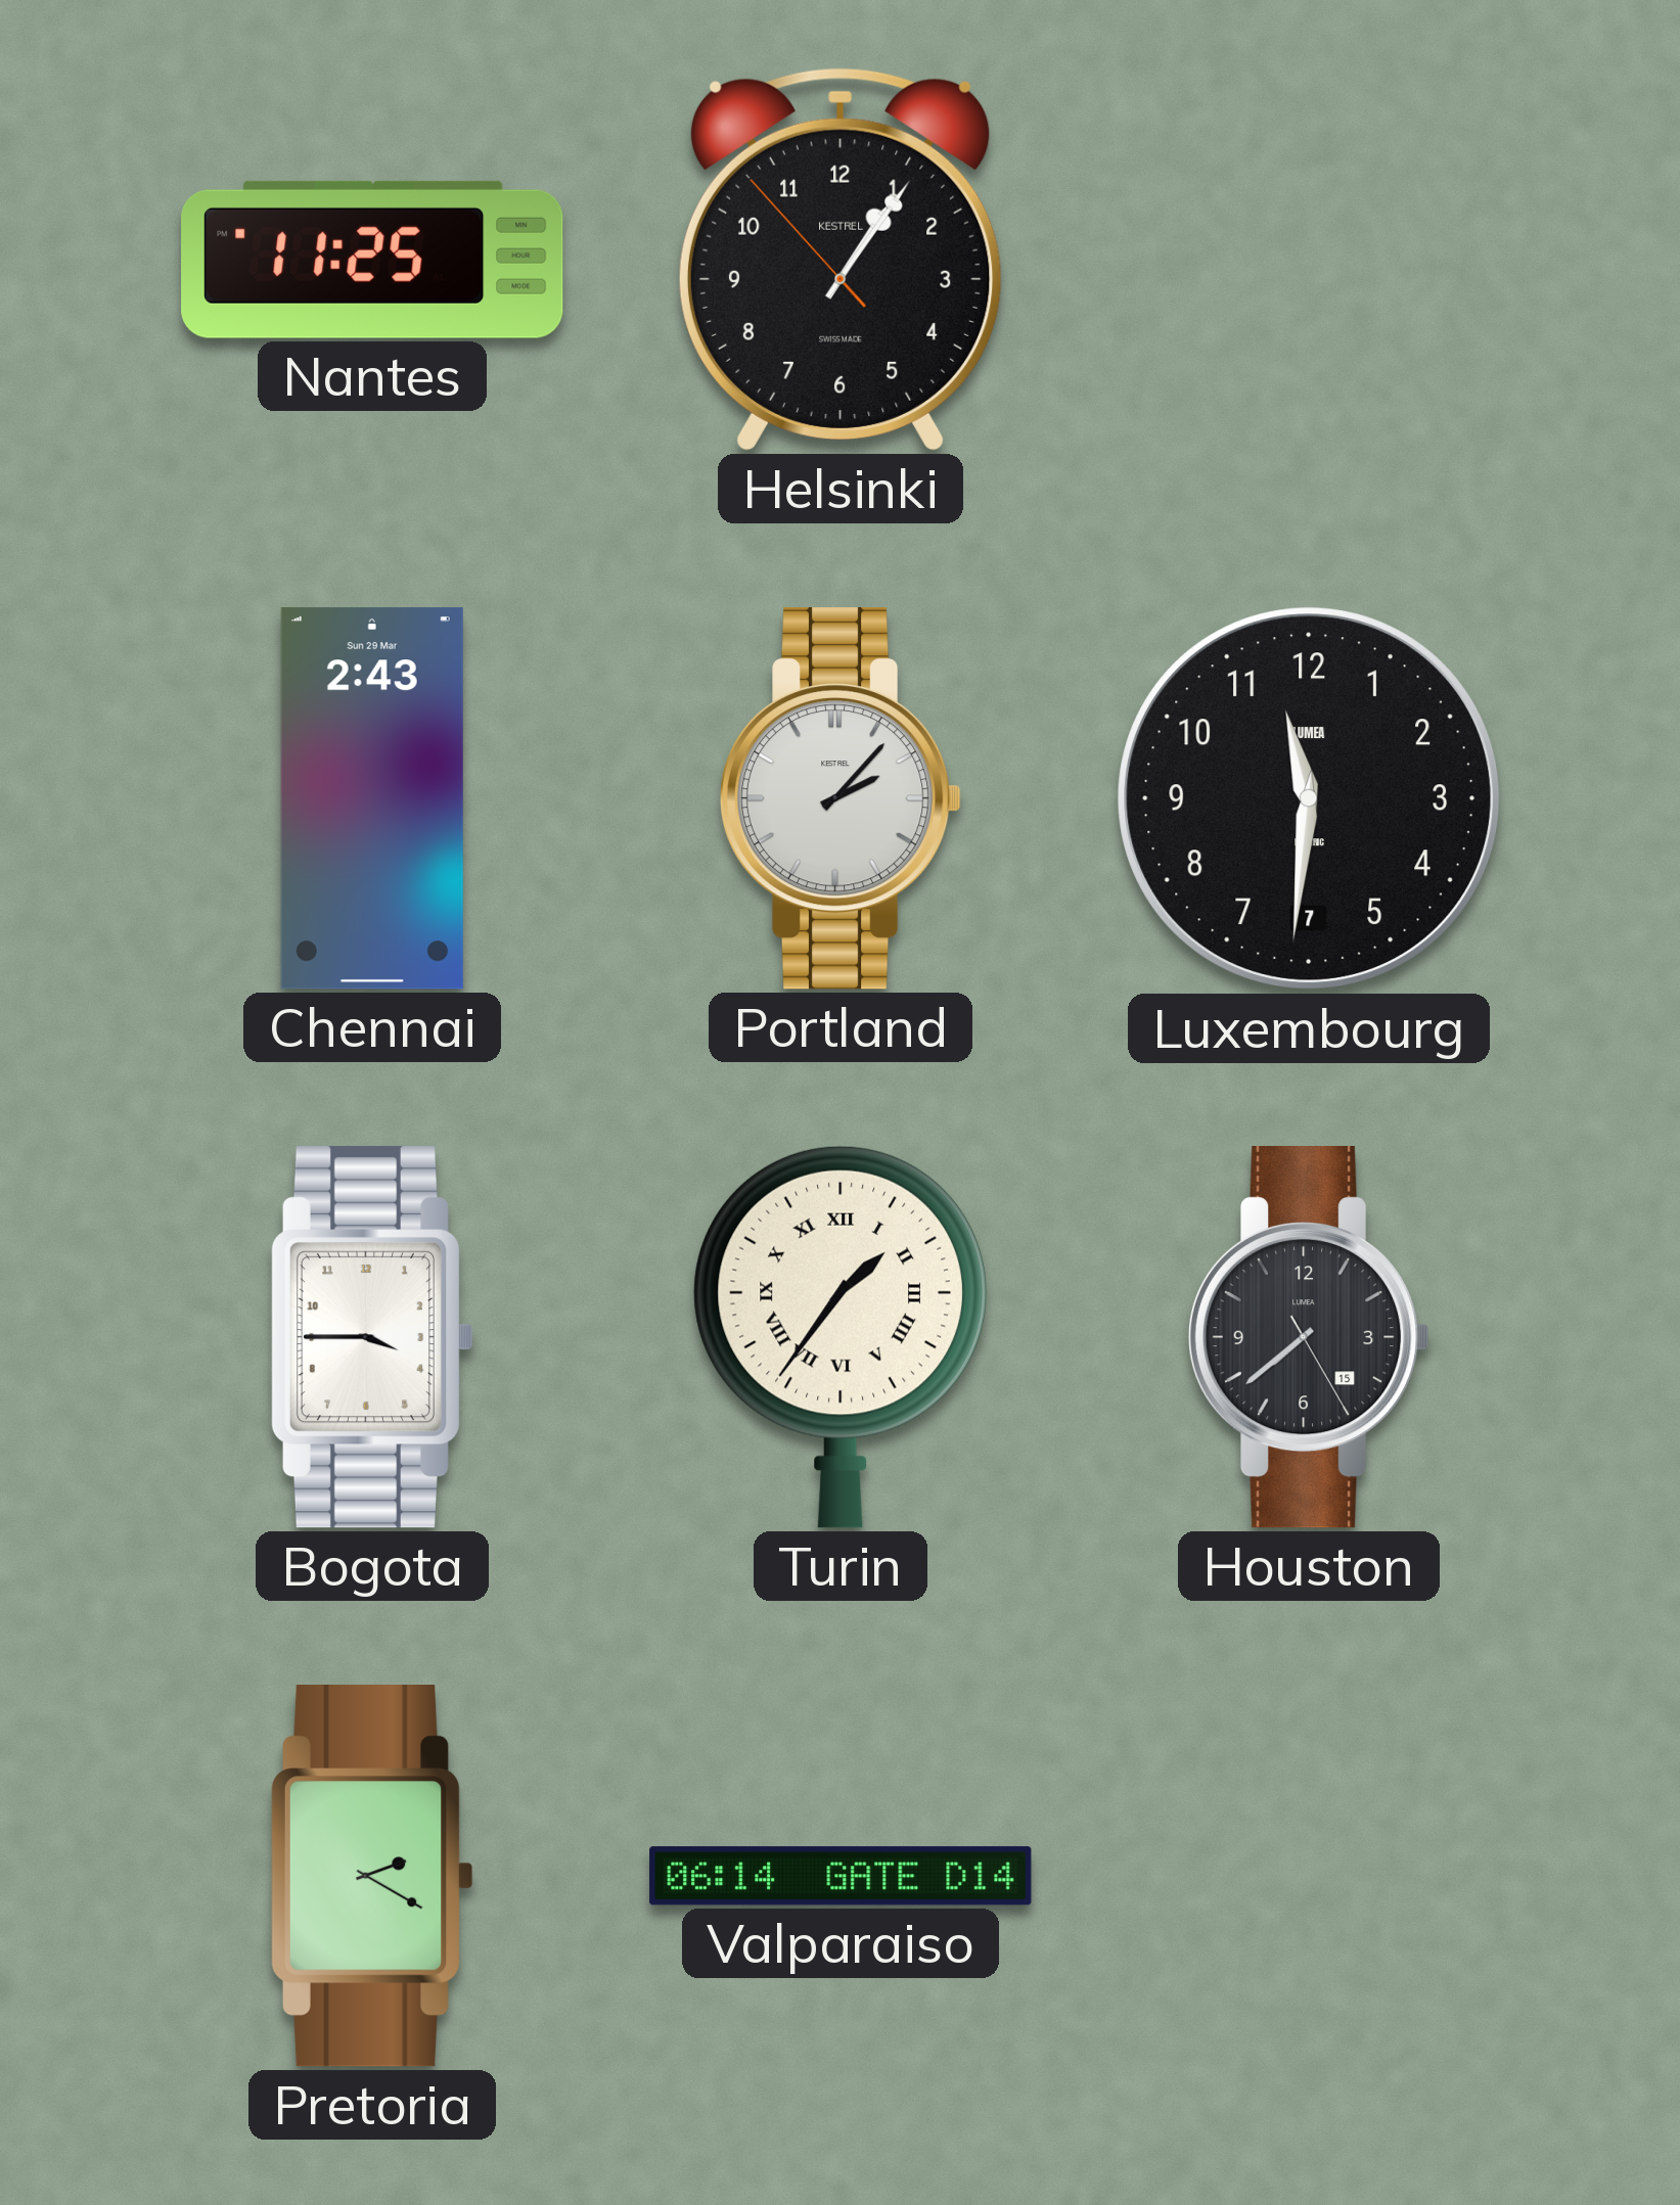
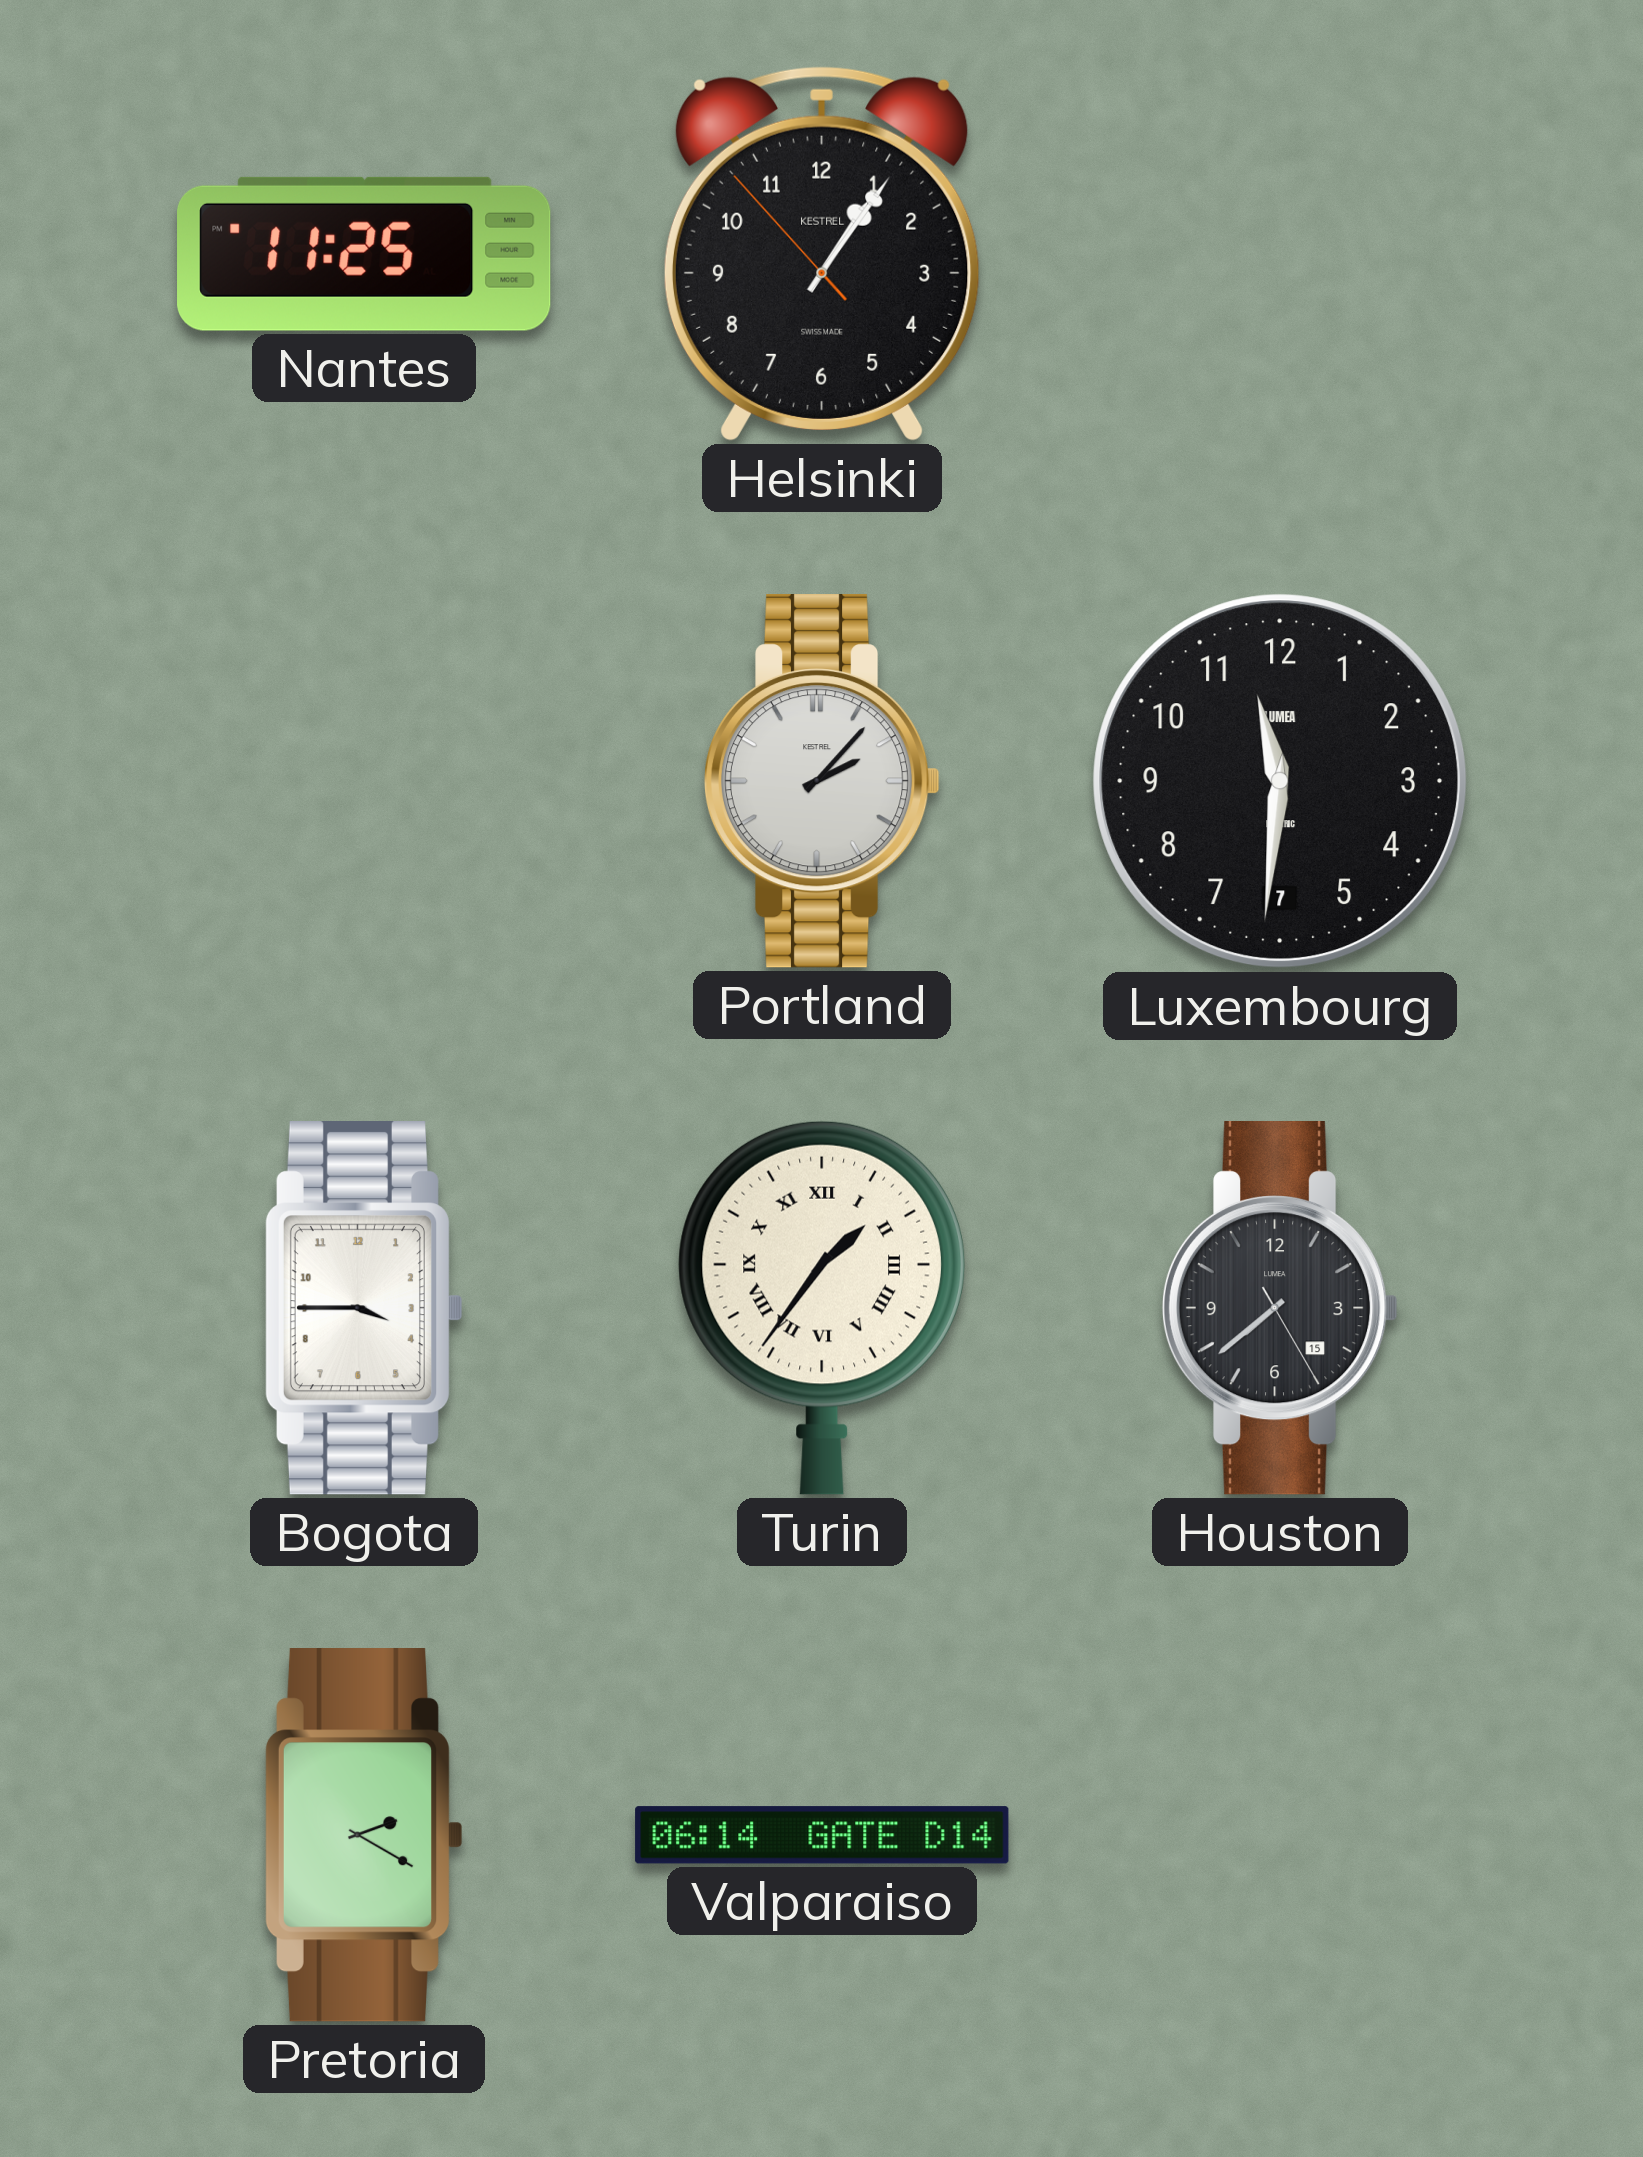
Chennai: 2:43 -> none (372, 798)
